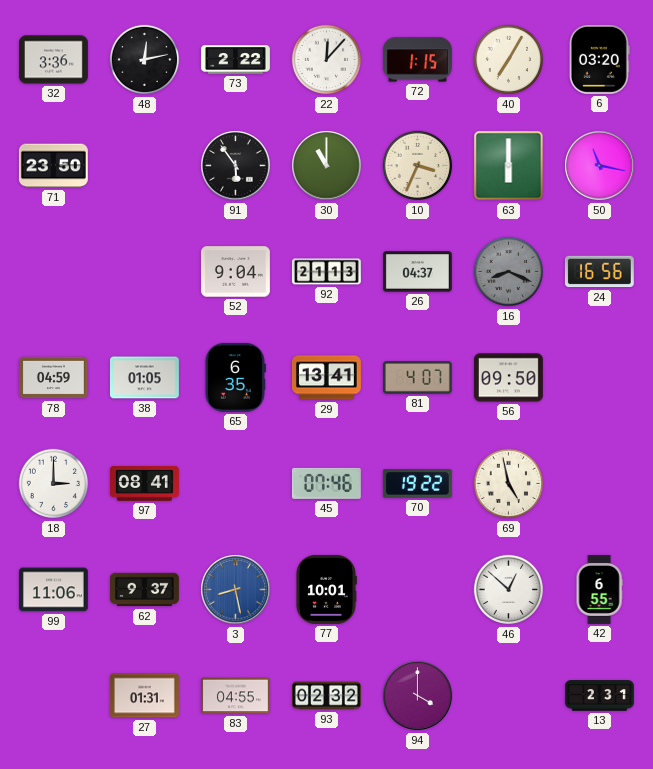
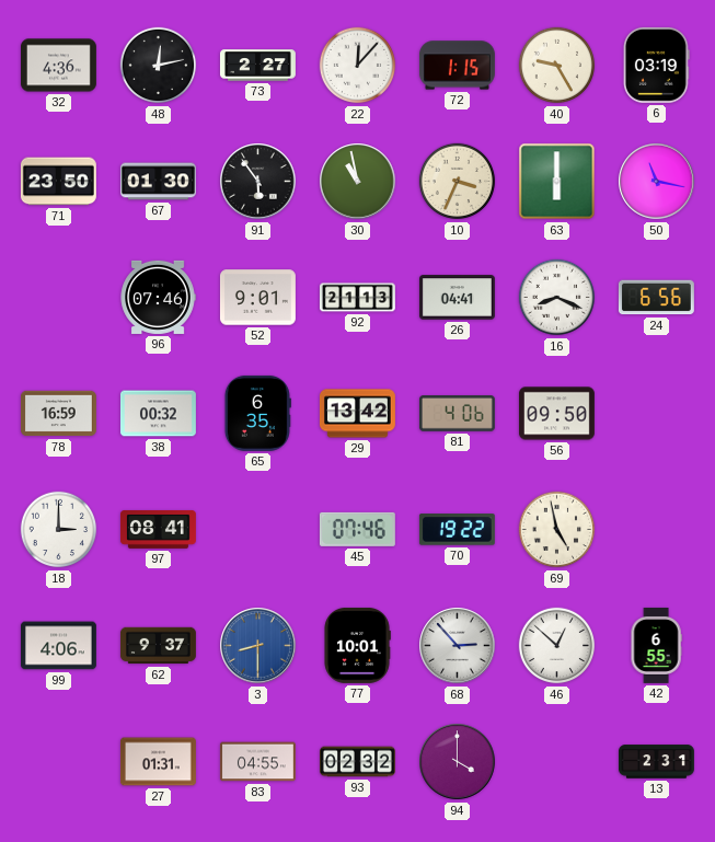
32: 3:36 -> 4:36 (58, 66)
73: 2:22 -> 2:27 (257, 66)
40: 7:05 -> 9:25 (557, 66)
6: 03:20 -> 03:19 (656, 65)
67: none -> 01:30 (158, 182)
30: 11:00 -> 10:58 (358, 182)
96: none -> 07:46 (158, 297)
52: 9:04 -> 9:01 (257, 298)
26: 04:37 -> 04:41 (457, 298)
16 dial: grey -> white (557, 298)
24: 16:56 -> 6:56 (656, 298)
78: 04:59 -> 16:59 (58, 414)
38: 01:05 -> 00:32 (158, 414)
29: 13:41 -> 13:42 (357, 414)
81: 4:07 -> 4:06 (457, 414)
99: 11:06 -> 4:06 (58, 646)
3: 8:28 -> 8:30 (258, 646)
68: none -> 2:53 (458, 646)
